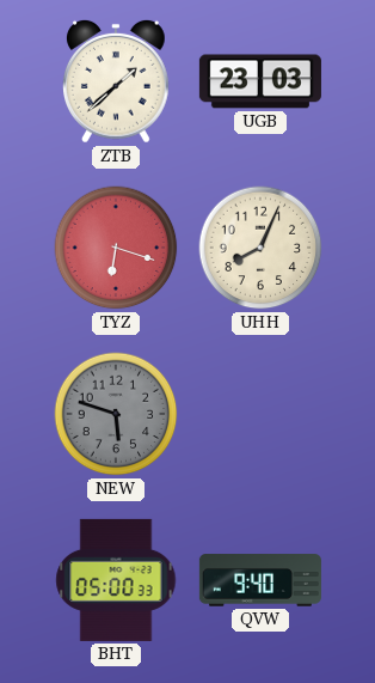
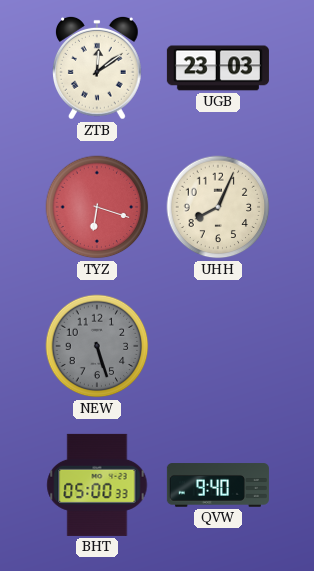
ZTB: 1:38 -> 12:09 (98, 68)
NEW: 5:48 -> 5:27 (97, 346)
